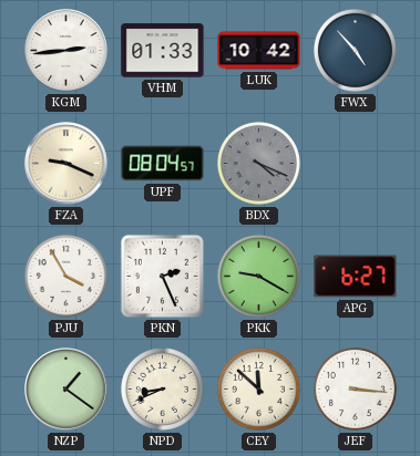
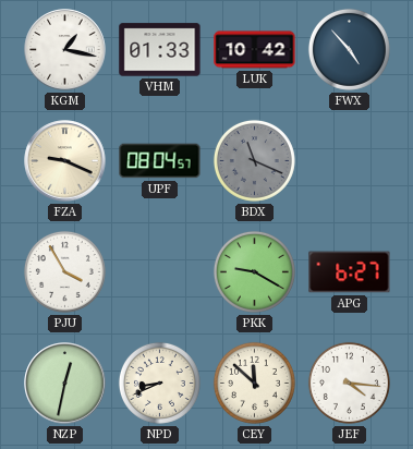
KGM: 2:44 -> 1:17 (65, 50)
BDX: 4:19 -> 11:19 (254, 160)
PKN: 2:26 -> none (162, 276)
NZP: 1:21 -> 12:32 (65, 384)
JEF: 3:16 -> 4:16 (349, 383)
